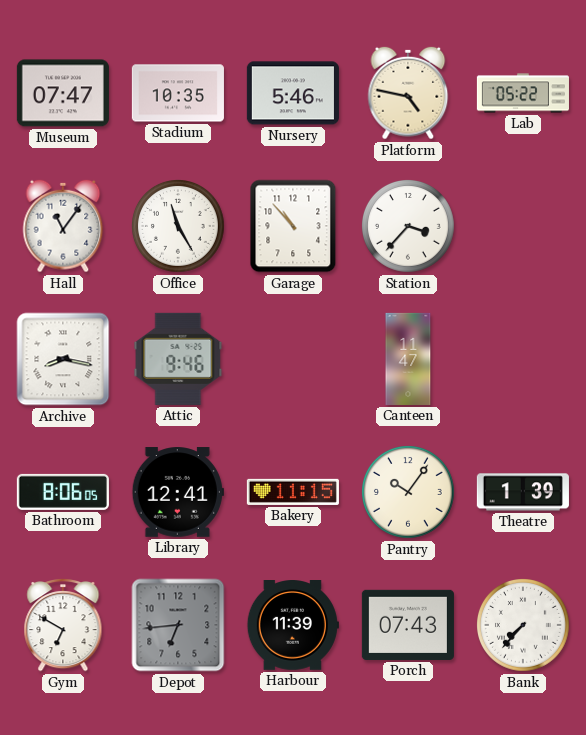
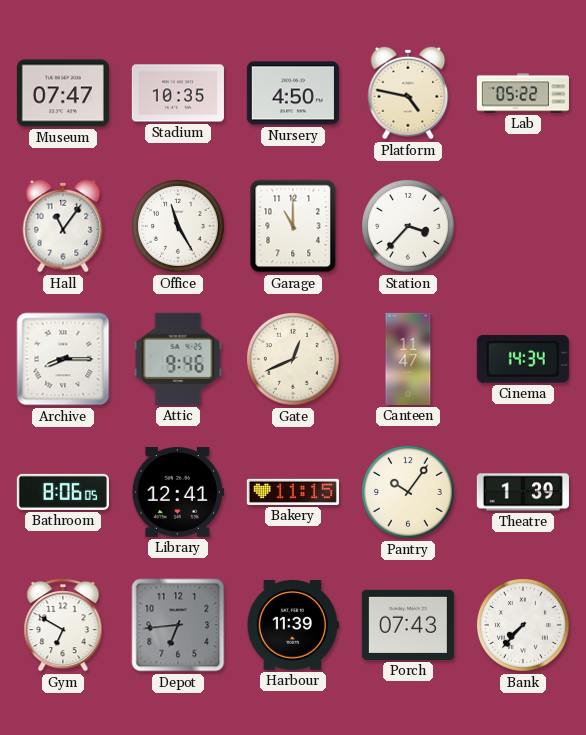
Nursery: 5:46 -> 4:50 (293, 93)
Garage: 10:53 -> 11:00 (293, 226)
Archive: 8:17 -> 8:15 (63, 359)
Gate: none -> 12:41 (294, 360)
Cinema: none -> 14:34 (523, 359)
